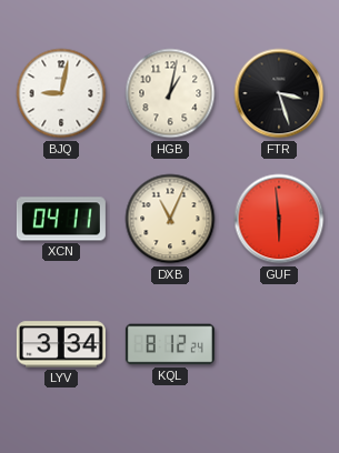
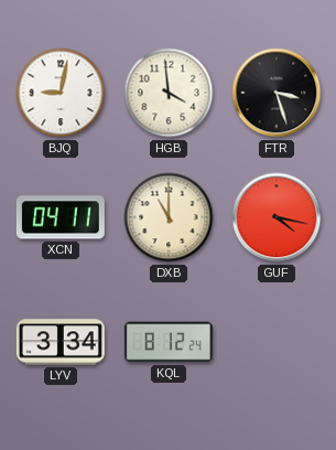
HGB: 1:02 -> 3:59 (169, 93)
DXB: 11:04 -> 11:00 (169, 217)
GUF: 5:59 -> 4:17 (277, 217)
